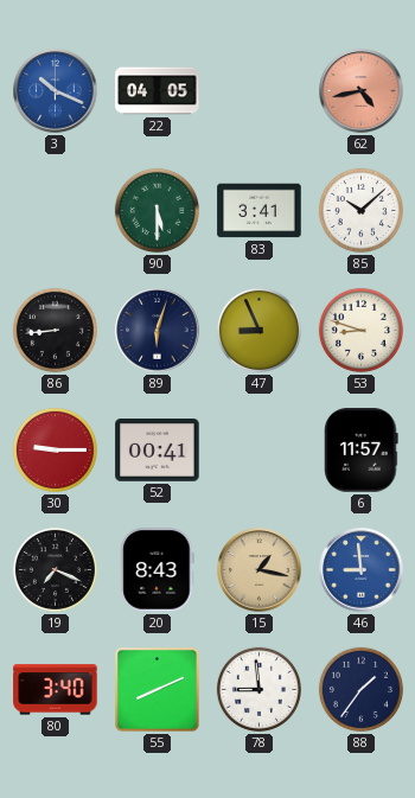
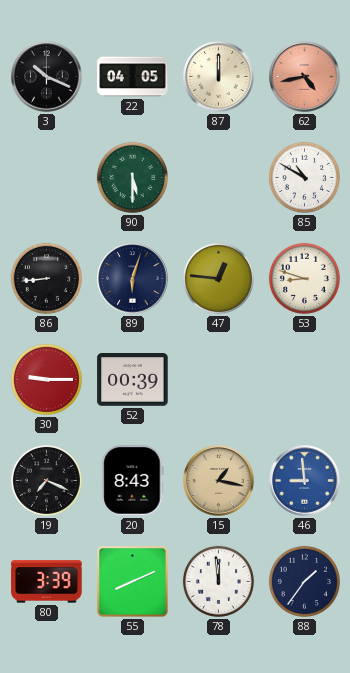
3 dial: blue -> black (47, 77)
87: none -> 12:00 (219, 77)
83: 3:41 -> none (260, 211)
85: 10:08 -> 10:50 (304, 177)
47: 8:56 -> 12:46 (218, 278)
52: 00:41 -> 00:39 (133, 380)
6: 11:57 -> none (362, 451)
80: 3:40 -> 3:39 (47, 582)
78: 8:59 -> 11:59 (218, 581)
